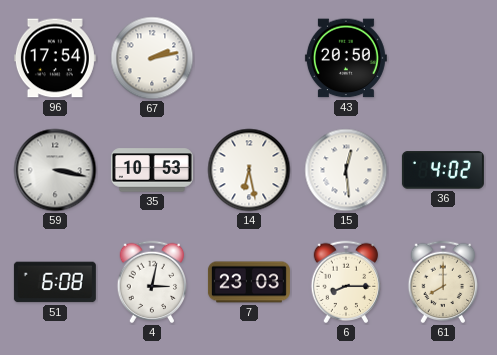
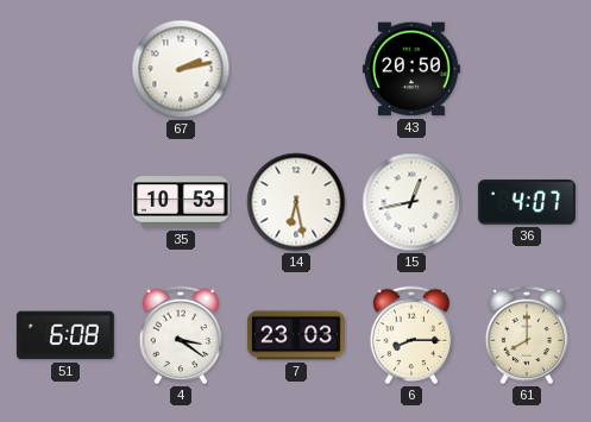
96: 17:54 -> none (55, 58)
59: 3:17 -> none (55, 170)
15: 12:29 -> 12:43 (411, 202)
36: 4:02 -> 4:07 (527, 202)
4: 3:02 -> 3:21 (181, 335)
